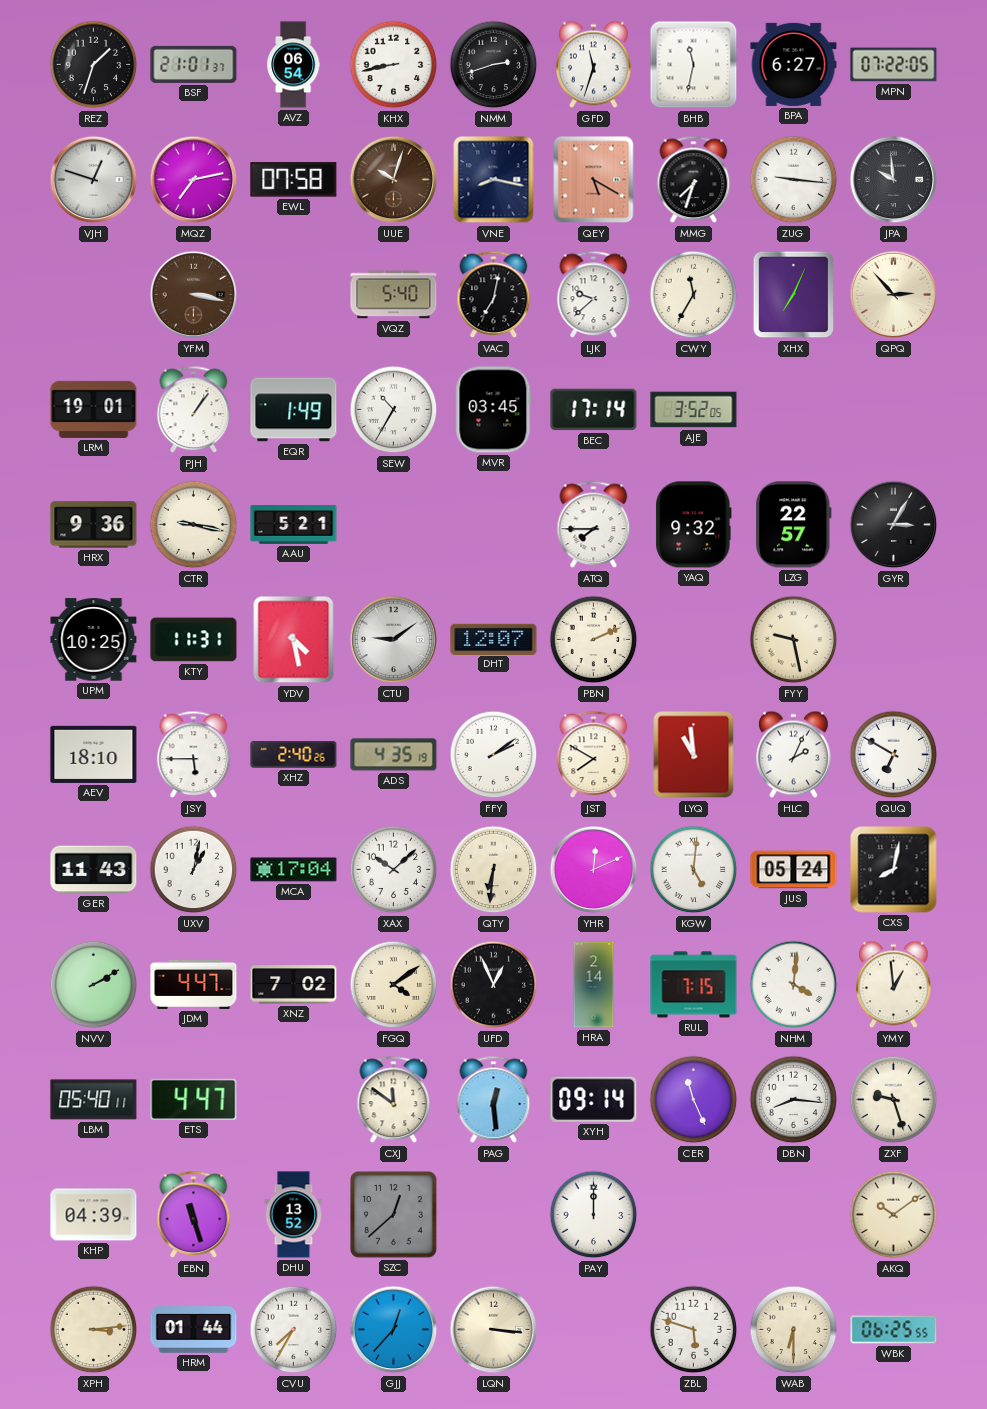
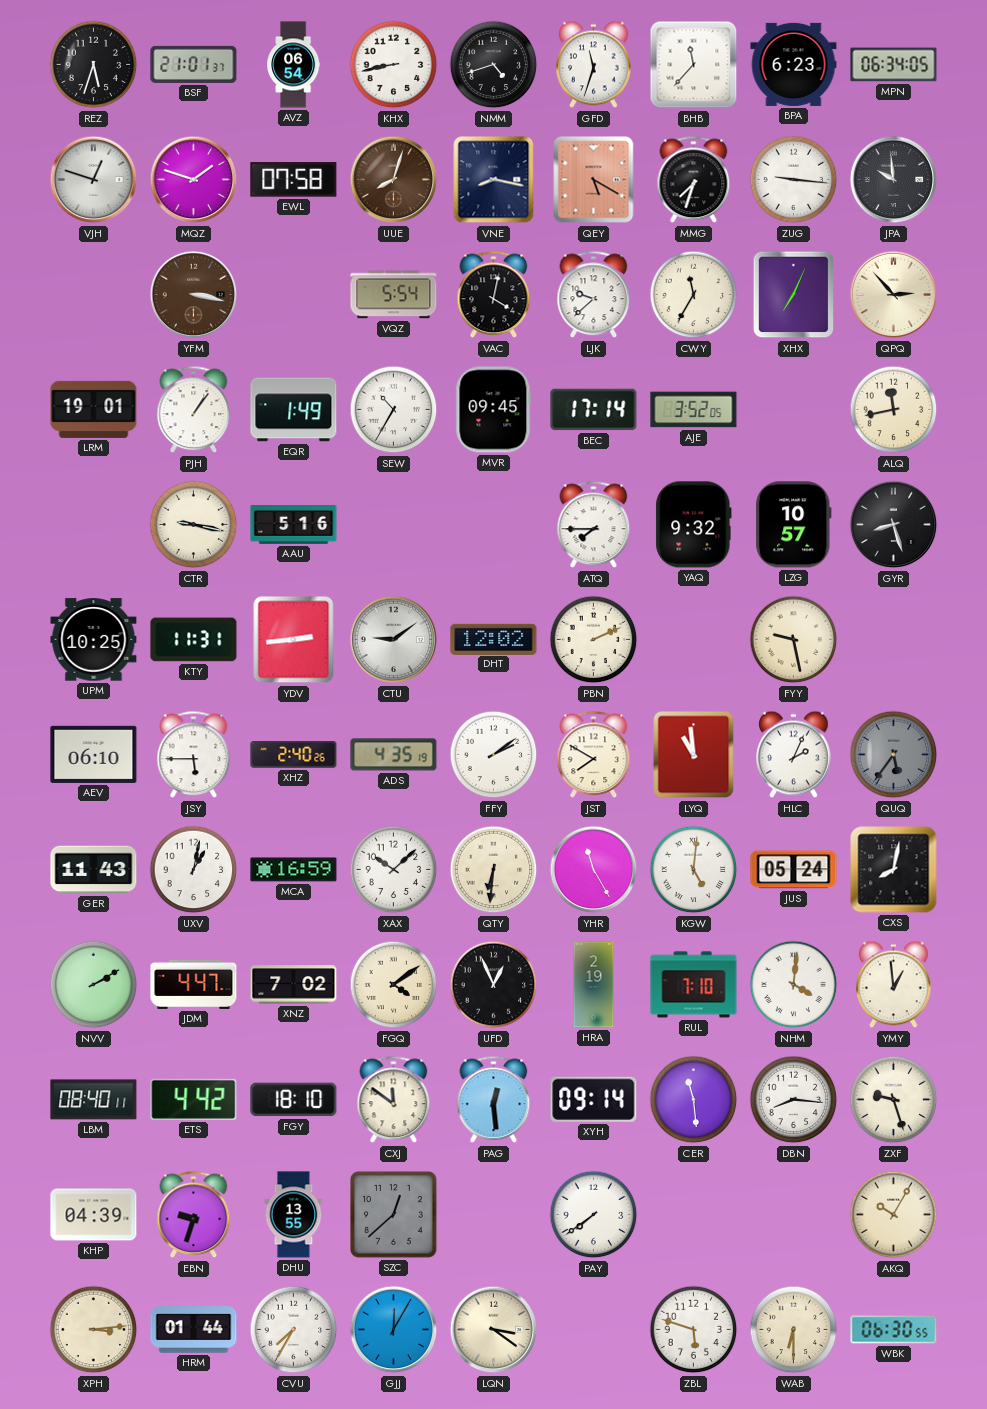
REZ: 1:33 -> 5:33 (94, 65)
NMM: 2:42 -> 4:42 (494, 65)
BHB: 11:32 -> 11:37 (694, 65)
BPA: 6:27 -> 6:23 (794, 64)
MPN: 07:22 -> 06:34 (894, 65)
MQZ: 7:13 -> 1:48 (194, 180)
UUE: 10:03 -> 8:03 (394, 180)
VQZ: 5:40 -> 5:54 (394, 295)
VAC: 7:02 -> 4:02 (494, 295)
MVR: 03:45 -> 09:45 (494, 410)
ALQ: none -> 11:43 (894, 410)
HRX: 9:36 -> none (94, 525)
AAU: 5:21 -> 5:16 (294, 525)
LZG: 22:57 -> 10:57 (794, 525)
GYR: 3:05 -> 8:27 (894, 525)
YDV: 4:28 -> 2:44 (294, 640)
DHT: 12:07 -> 12:02 (494, 639)
AEV: 18:10 -> 06:10 (94, 754)
QUQ: 6:50 -> 5:36 (894, 755)
QUQ dial: white -> grey (894, 755)
MCA: 17:04 -> 16:59 (294, 870)
YHR: 12:11 -> 11:25 (594, 870)
HRA: 2:14 -> 2:19 (594, 985)
RUL: 7:15 -> 7:10 (694, 985)
LBM: 05:40 -> 08:40 (94, 1100)
ETS: 4:47 -> 4:42 (194, 1099)
FGY: none -> 18:10 (294, 1100)
CER: 11:26 -> 11:29 (694, 1100)
EBN: 11:27 -> 9:33 (194, 1215)
DHU: 13:52 -> 13:55 (294, 1215)
PAY: 12:00 -> 7:39 (594, 1215)
AKQ: 10:09 -> 10:05 (894, 1215)
GJJ: 12:37 -> 12:05 (394, 1330)
LQN: 3:16 -> 3:21 (494, 1330)
WBK: 06:25 -> 06:30 (894, 1330)
